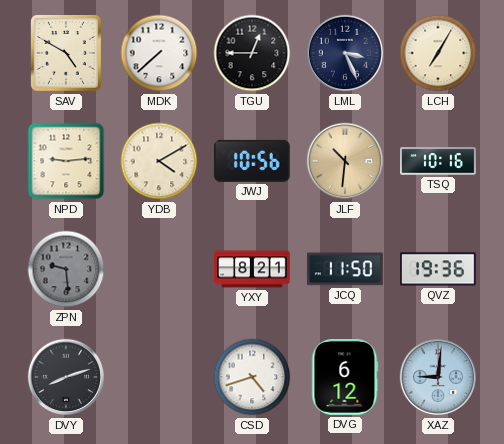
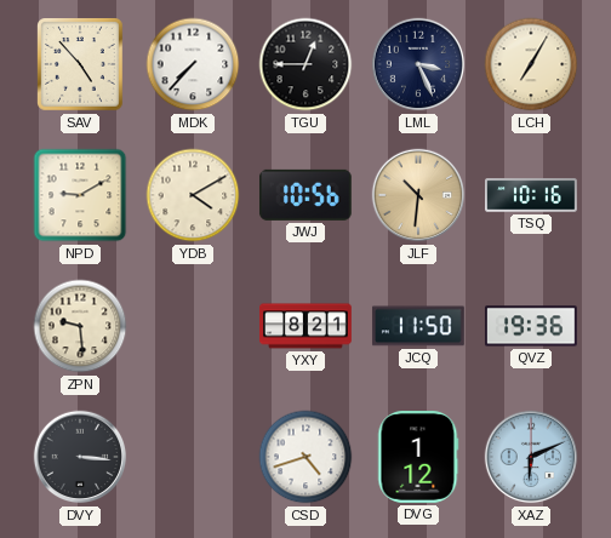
SAV: 4:50 -> 4:53 (81, 65)
MDK: 7:38 -> 7:37 (193, 64)
NPD: 9:14 -> 9:10 (80, 195)
ZPN dial: grey -> cream (80, 326)
DVY: 8:12 -> 3:16 (80, 457)
DVG: 6:12 -> 1:12 (418, 458)
XAZ: 9:01 -> 6:11 (531, 457)
